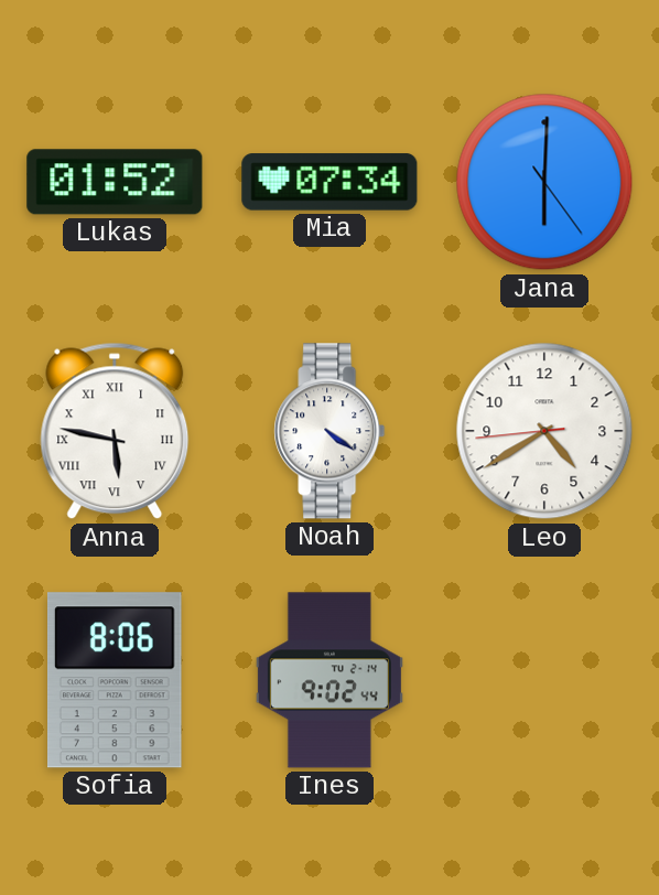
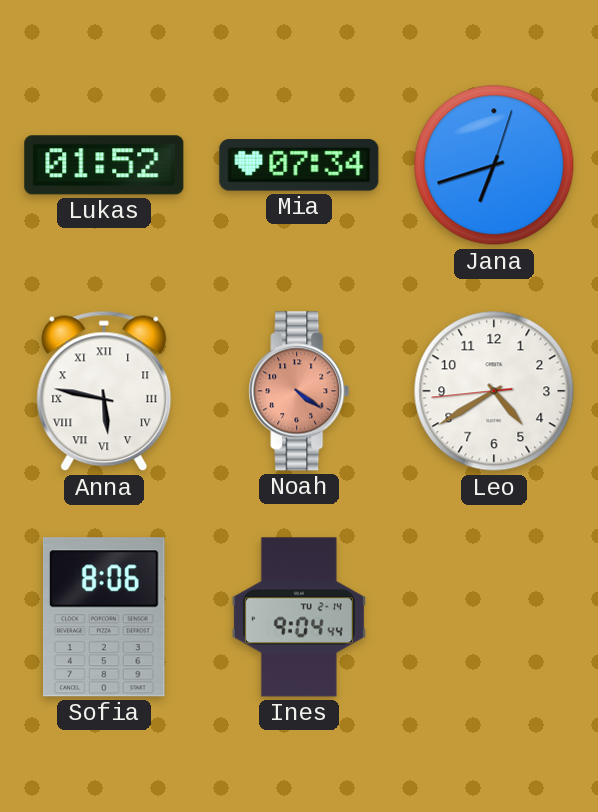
Jana: 6:00 -> 6:42 (494, 165)
Noah dial: white -> salmon (299, 391)
Ines: 9:02 -> 9:04 (299, 617)
